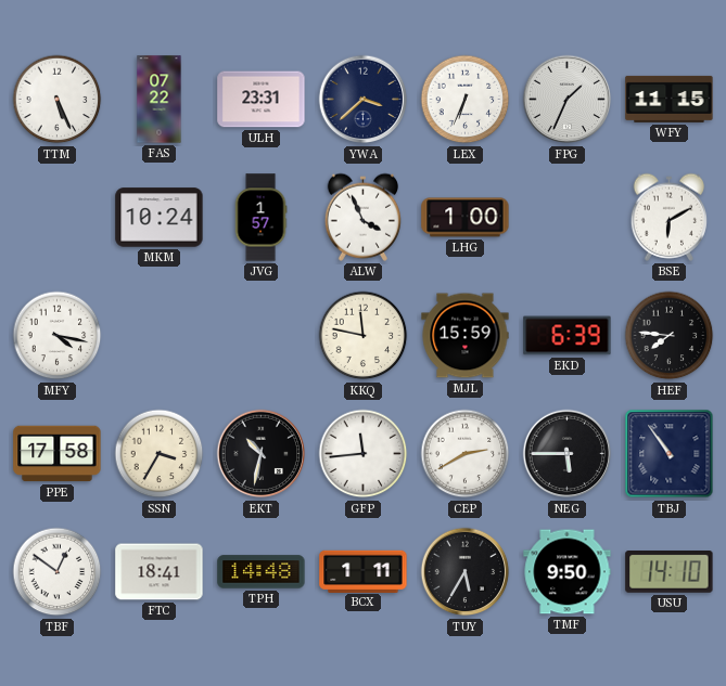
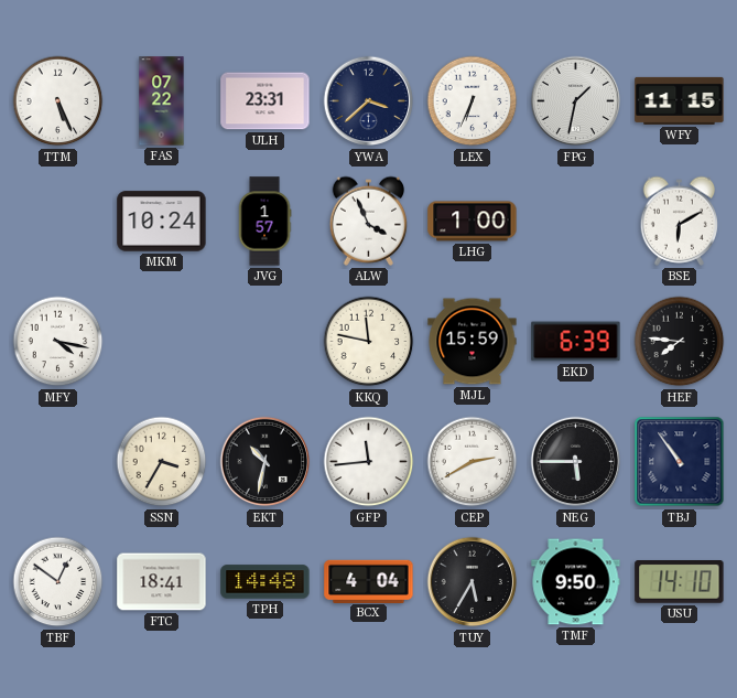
FPG: 1:34 -> 1:32 (576, 101)
PPE: 17:58 -> none (58, 454)
BCX: 1:11 -> 4:04 (369, 581)
